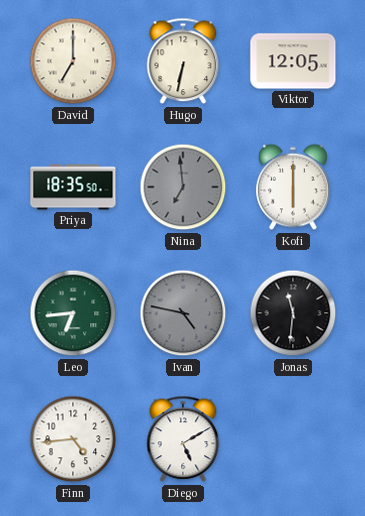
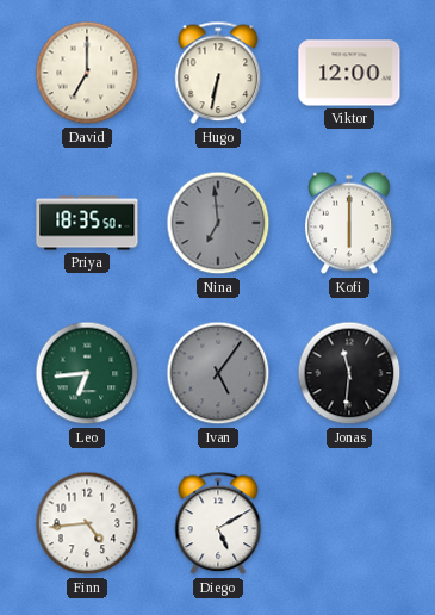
Viktor: 12:05 -> 12:00 (349, 73)
Ivan: 4:47 -> 5:06 (218, 373)
